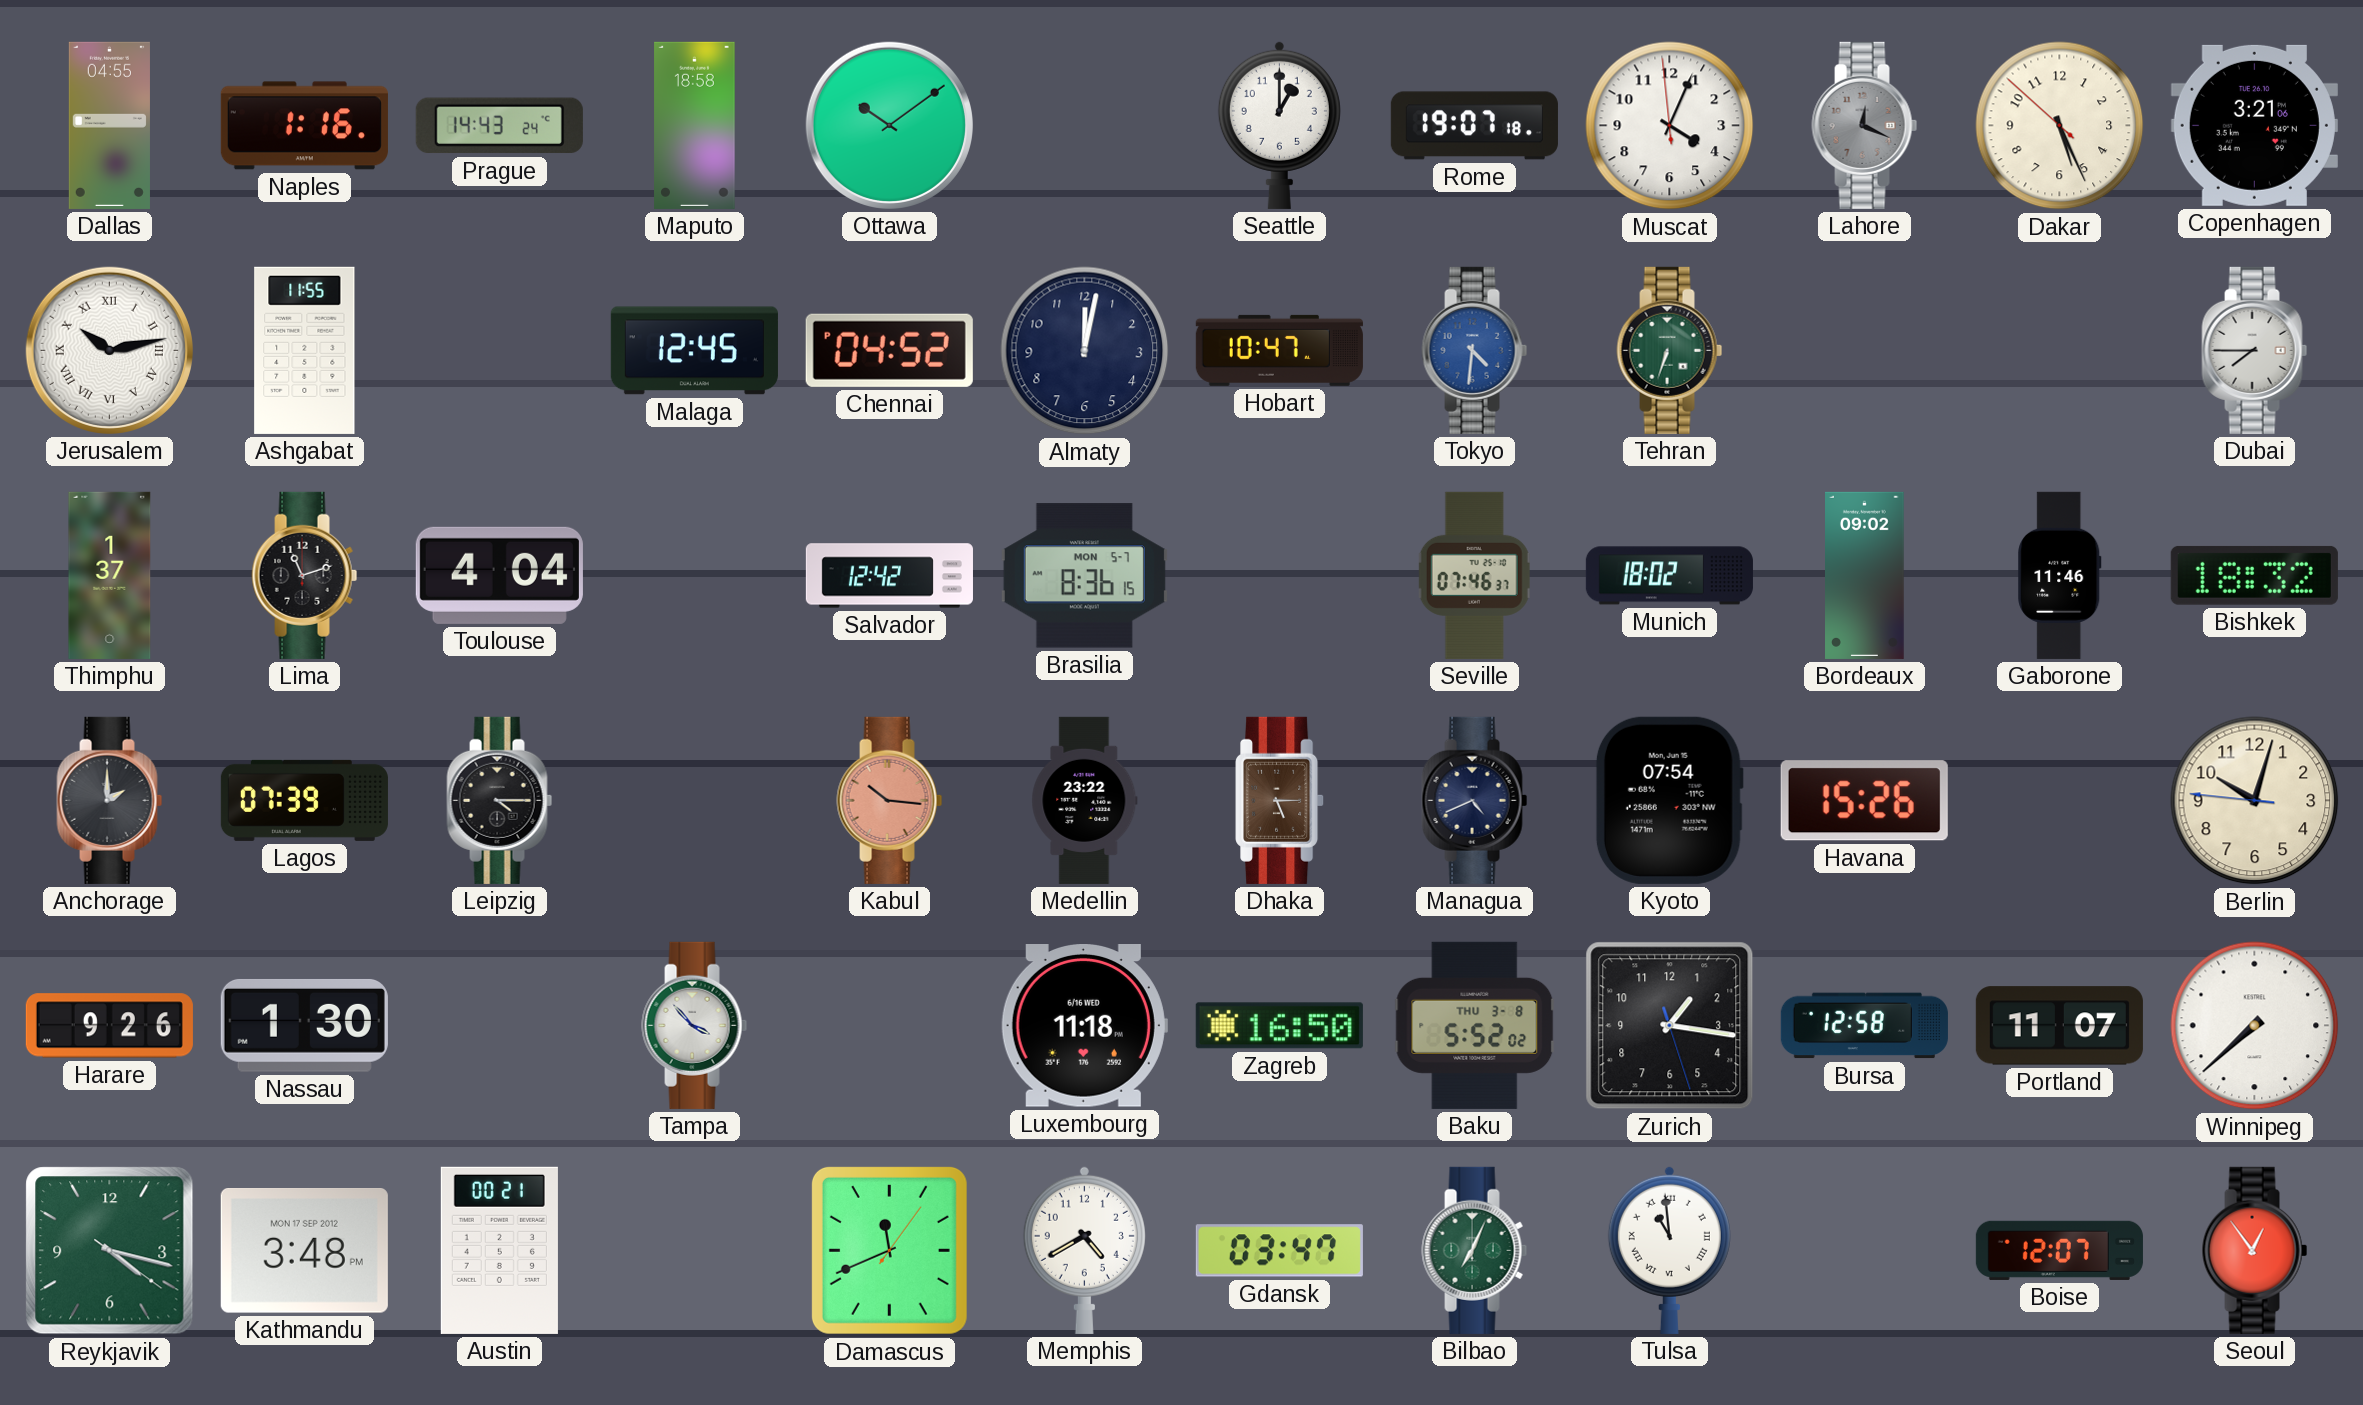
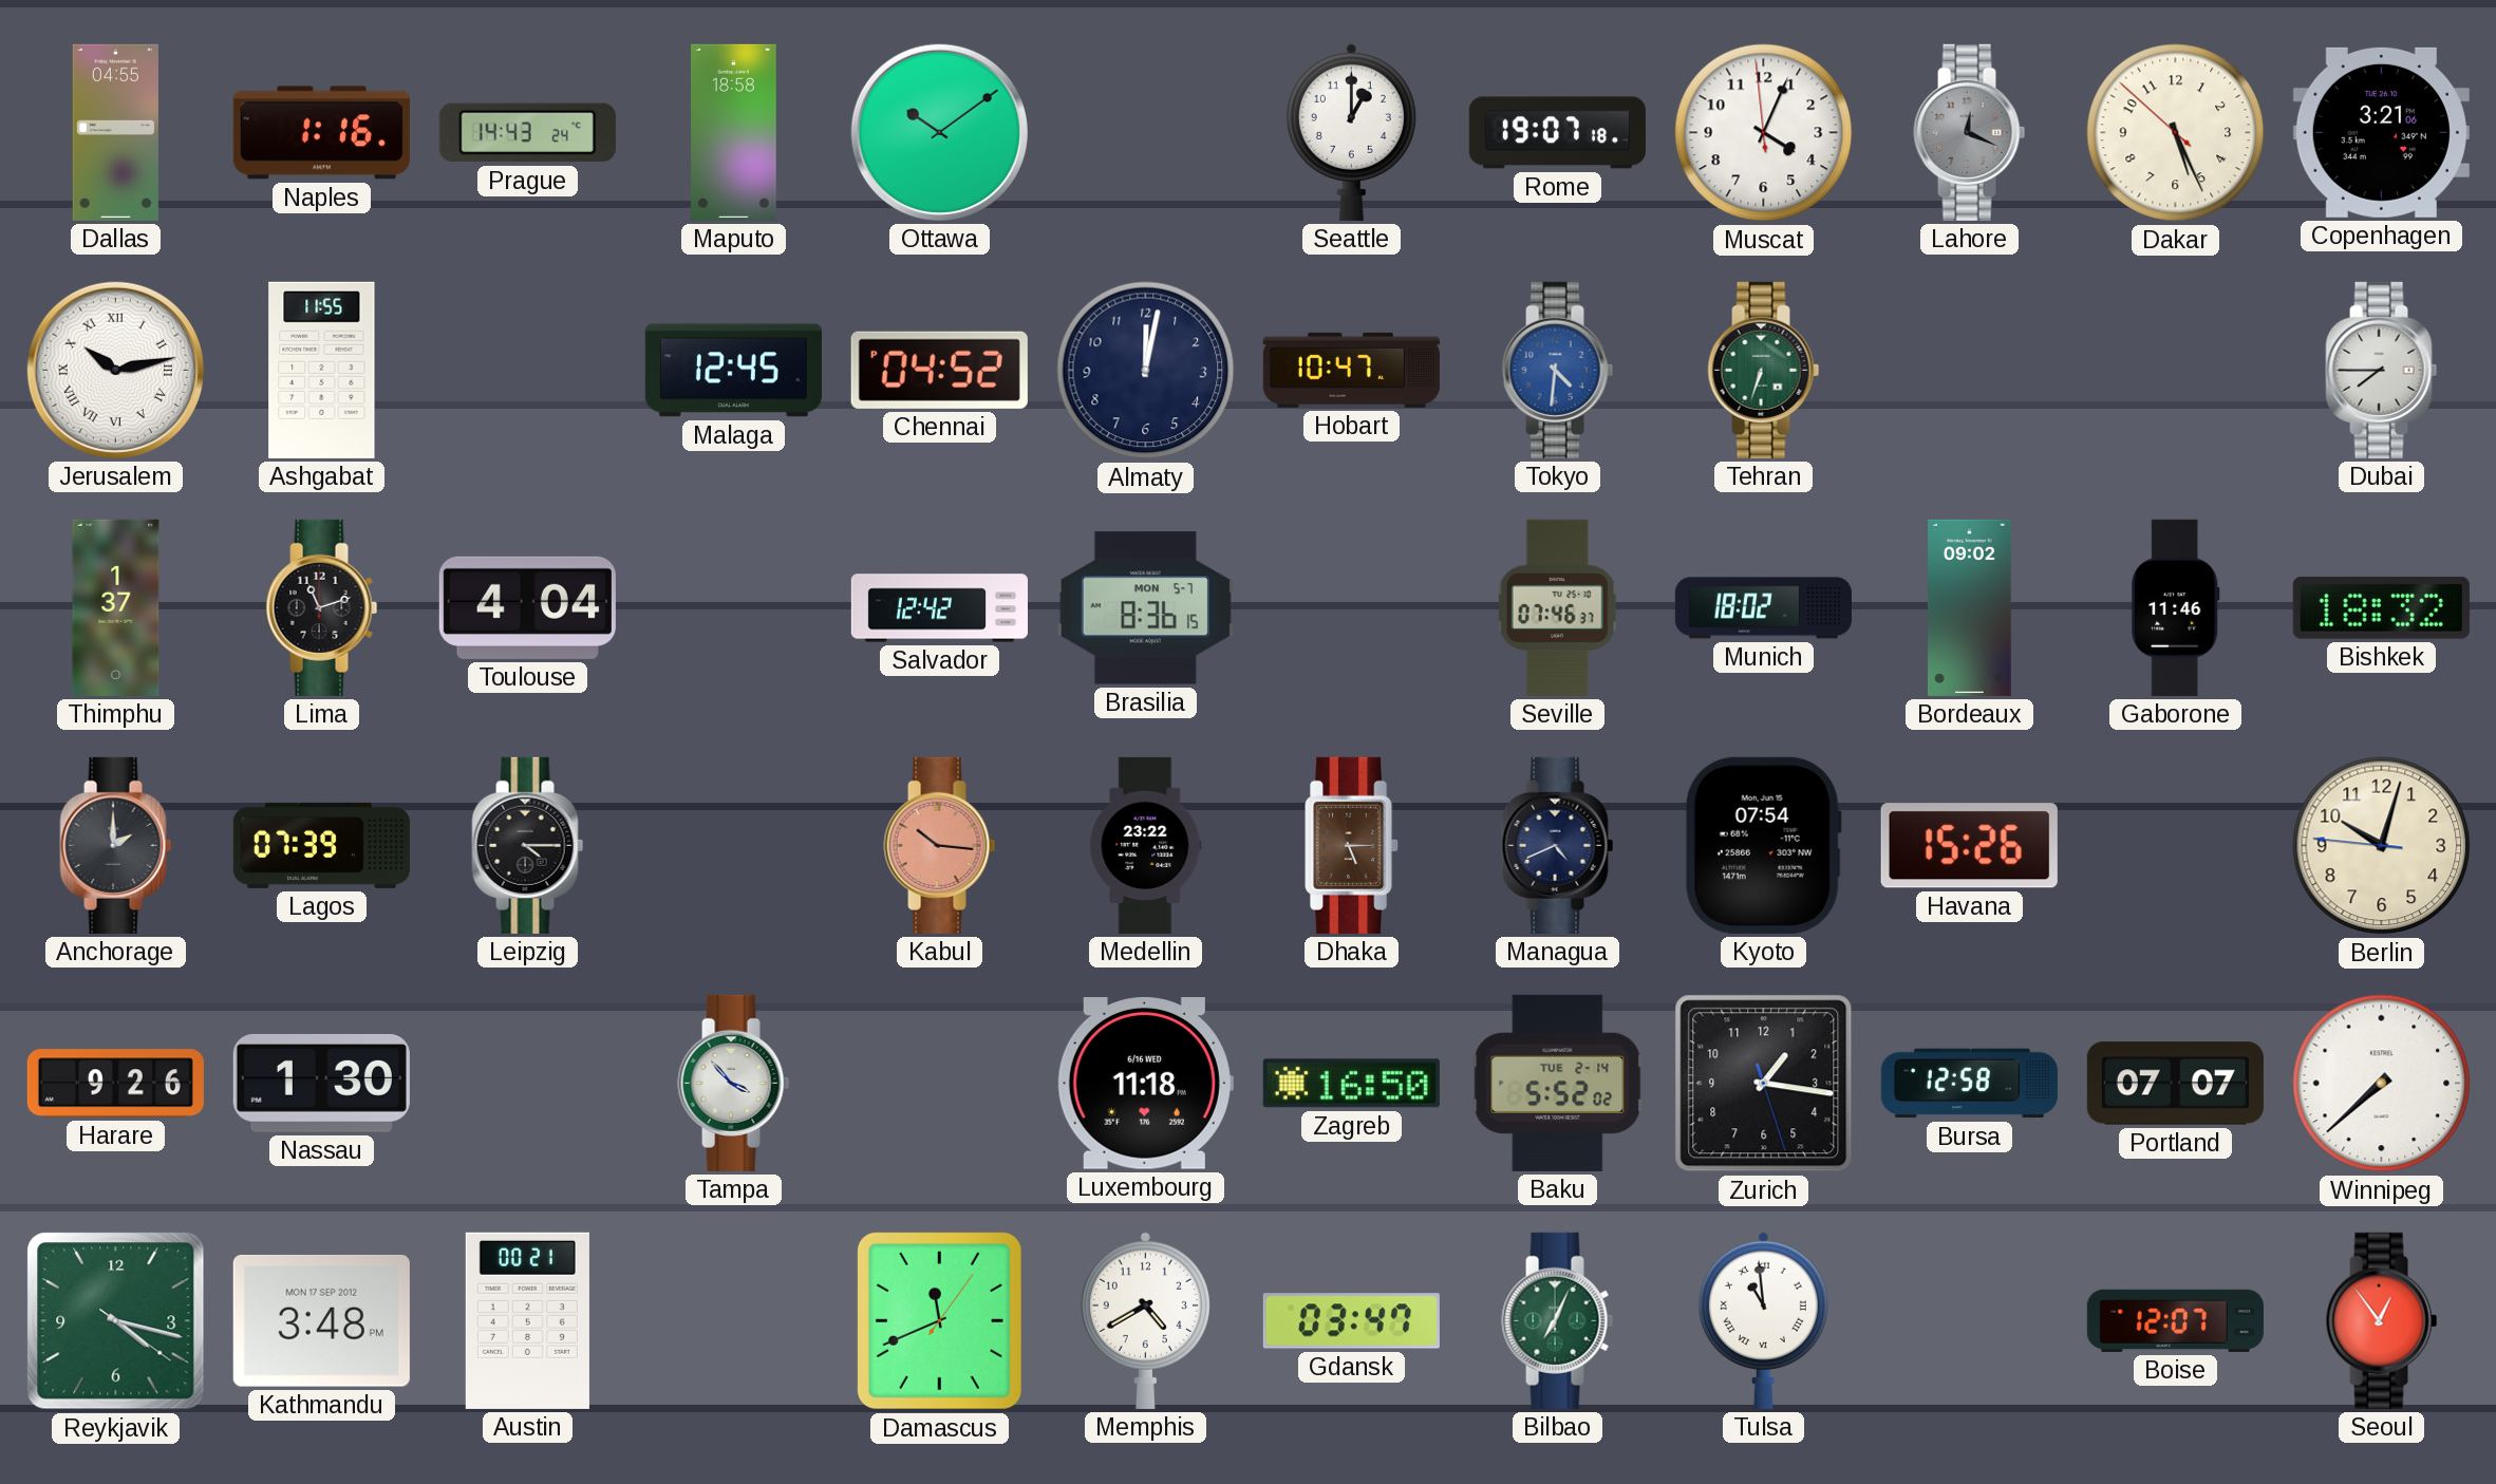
Baku date: THU 3-8 -> TUE 2-14 (1558, 1083)
Portland: 11:07 -> 07:07 (2175, 1084)
